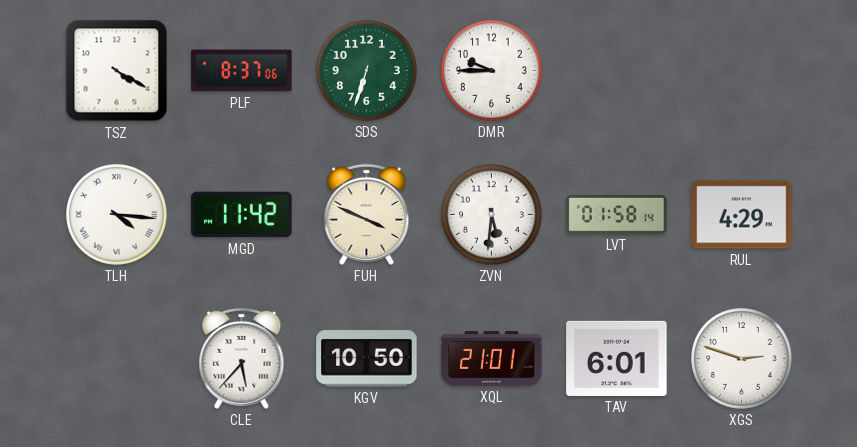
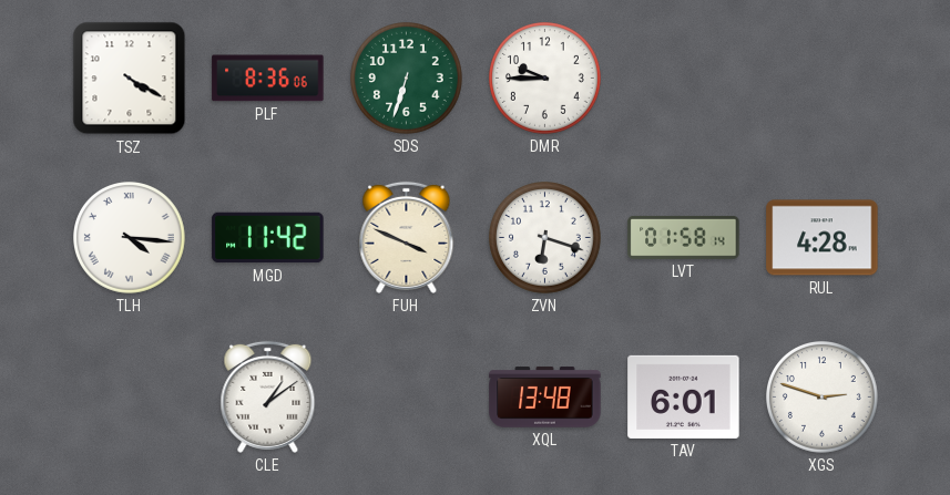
PLF: 8:37 -> 8:36 (268, 79)
ZVN: 5:31 -> 6:18 (545, 238)
RUL: 4:29 -> 4:28 (823, 238)
CLE: 5:37 -> 1:09 (268, 396)
KGV: 10:50 -> none (367, 359)
XQL: 21:01 -> 13:48 (545, 398)
